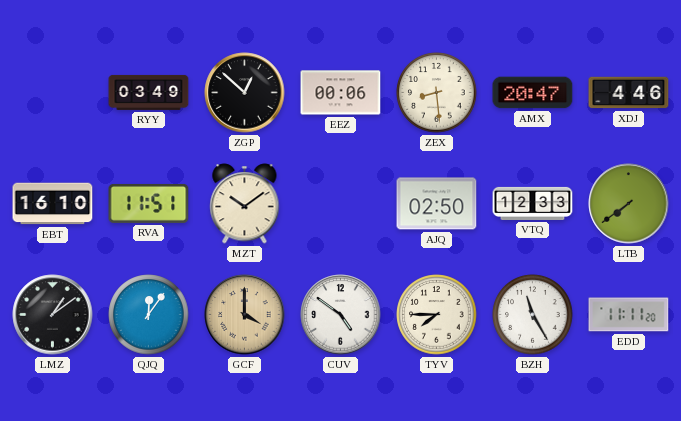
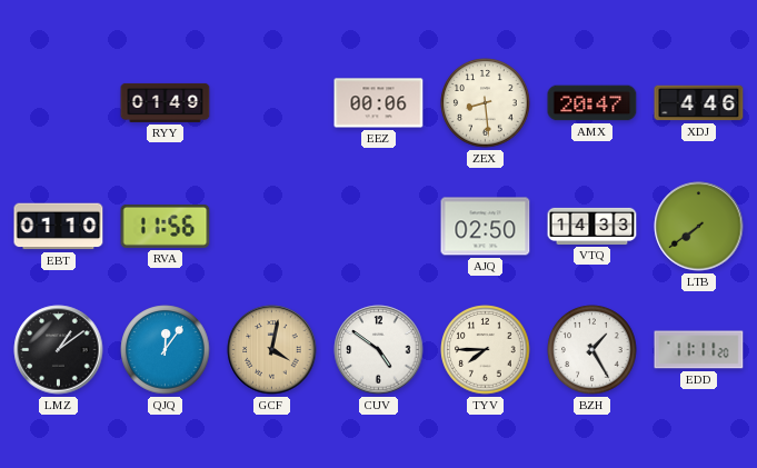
RYY: 03:49 -> 01:49 (166, 102)
ZGP: 12:52 -> none (245, 93)
EBT: 16:10 -> 01:10 (59, 227)
RVA: 11:51 -> 11:56 (166, 226)
MZT: 10:09 -> none (245, 204)
VTQ: 12:33 -> 14:33 (592, 226)
GCF: 4:00 -> 4:02 (272, 350)
BZH: 11:25 -> 1:25 (592, 350)
